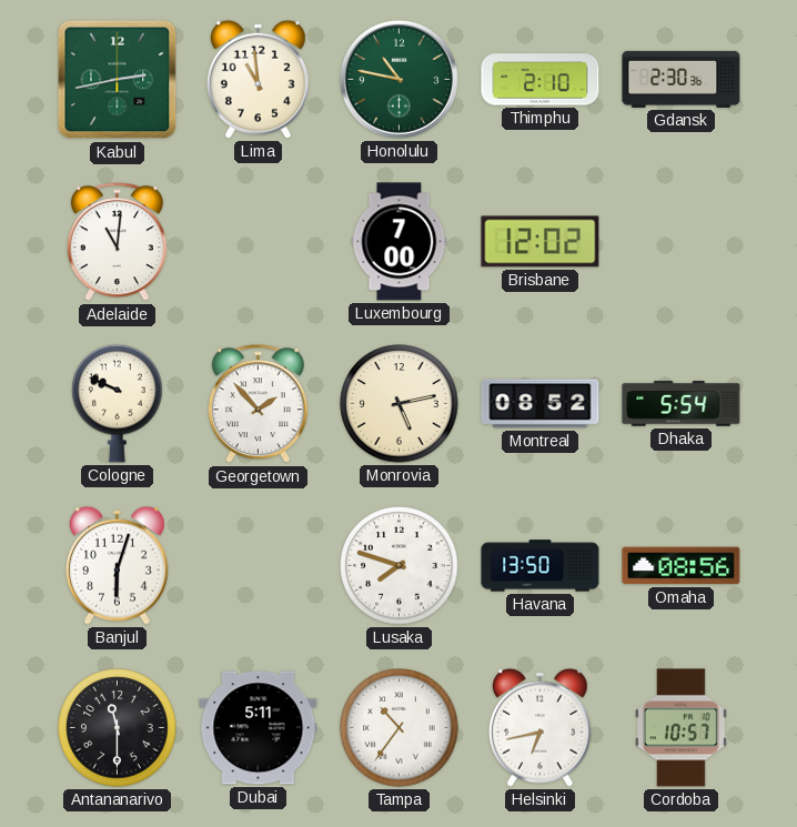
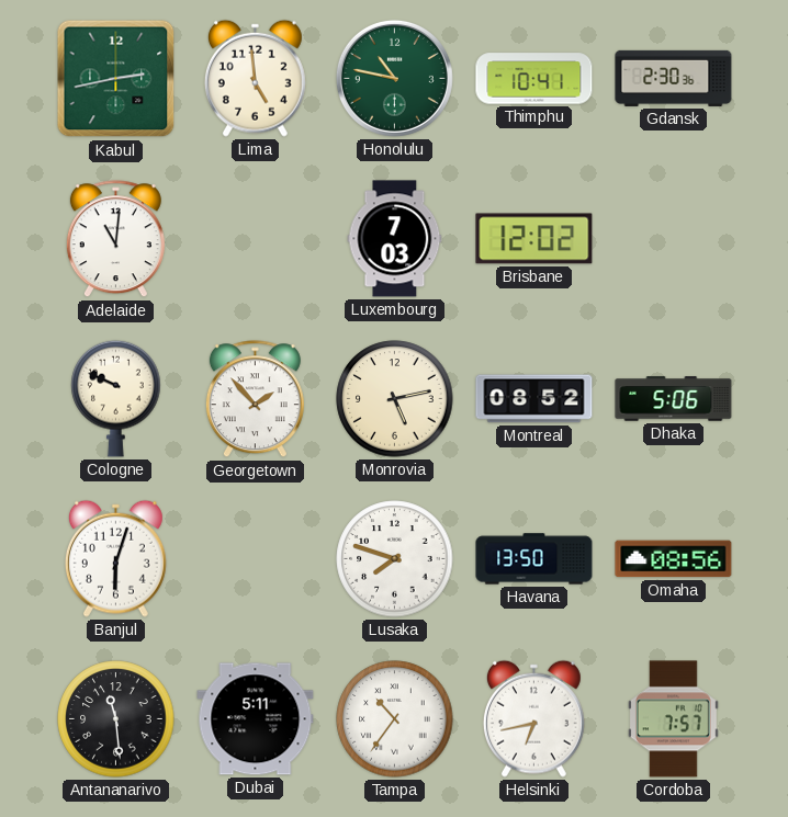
Lima: 10:59 -> 4:59 (255, 78)
Thimphu: 2:10 -> 10:41 (534, 79)
Luxembourg: 7:00 -> 7:03 (395, 239)
Dhaka: 5:54 -> 5:06 (674, 399)
Antananarivo: 11:30 -> 11:29 (116, 719)
Cordoba: 10:57 -> 7:57 (673, 719)
